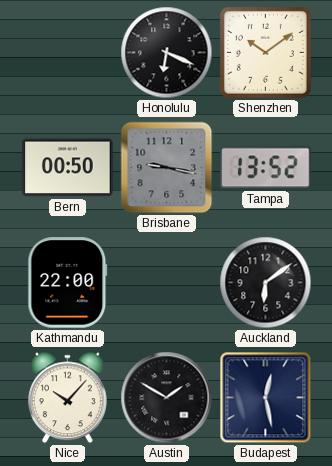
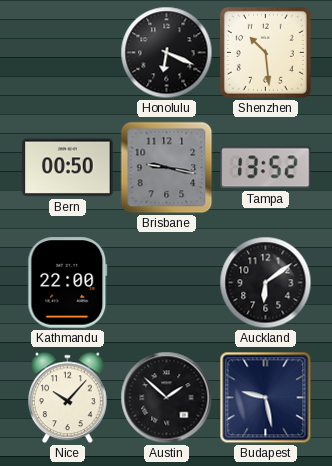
Shenzhen: 10:09 -> 10:29 (265, 52)
Austin: 1:50 -> 1:52 (167, 398)
Budapest: 12:28 -> 9:28 (266, 398)
